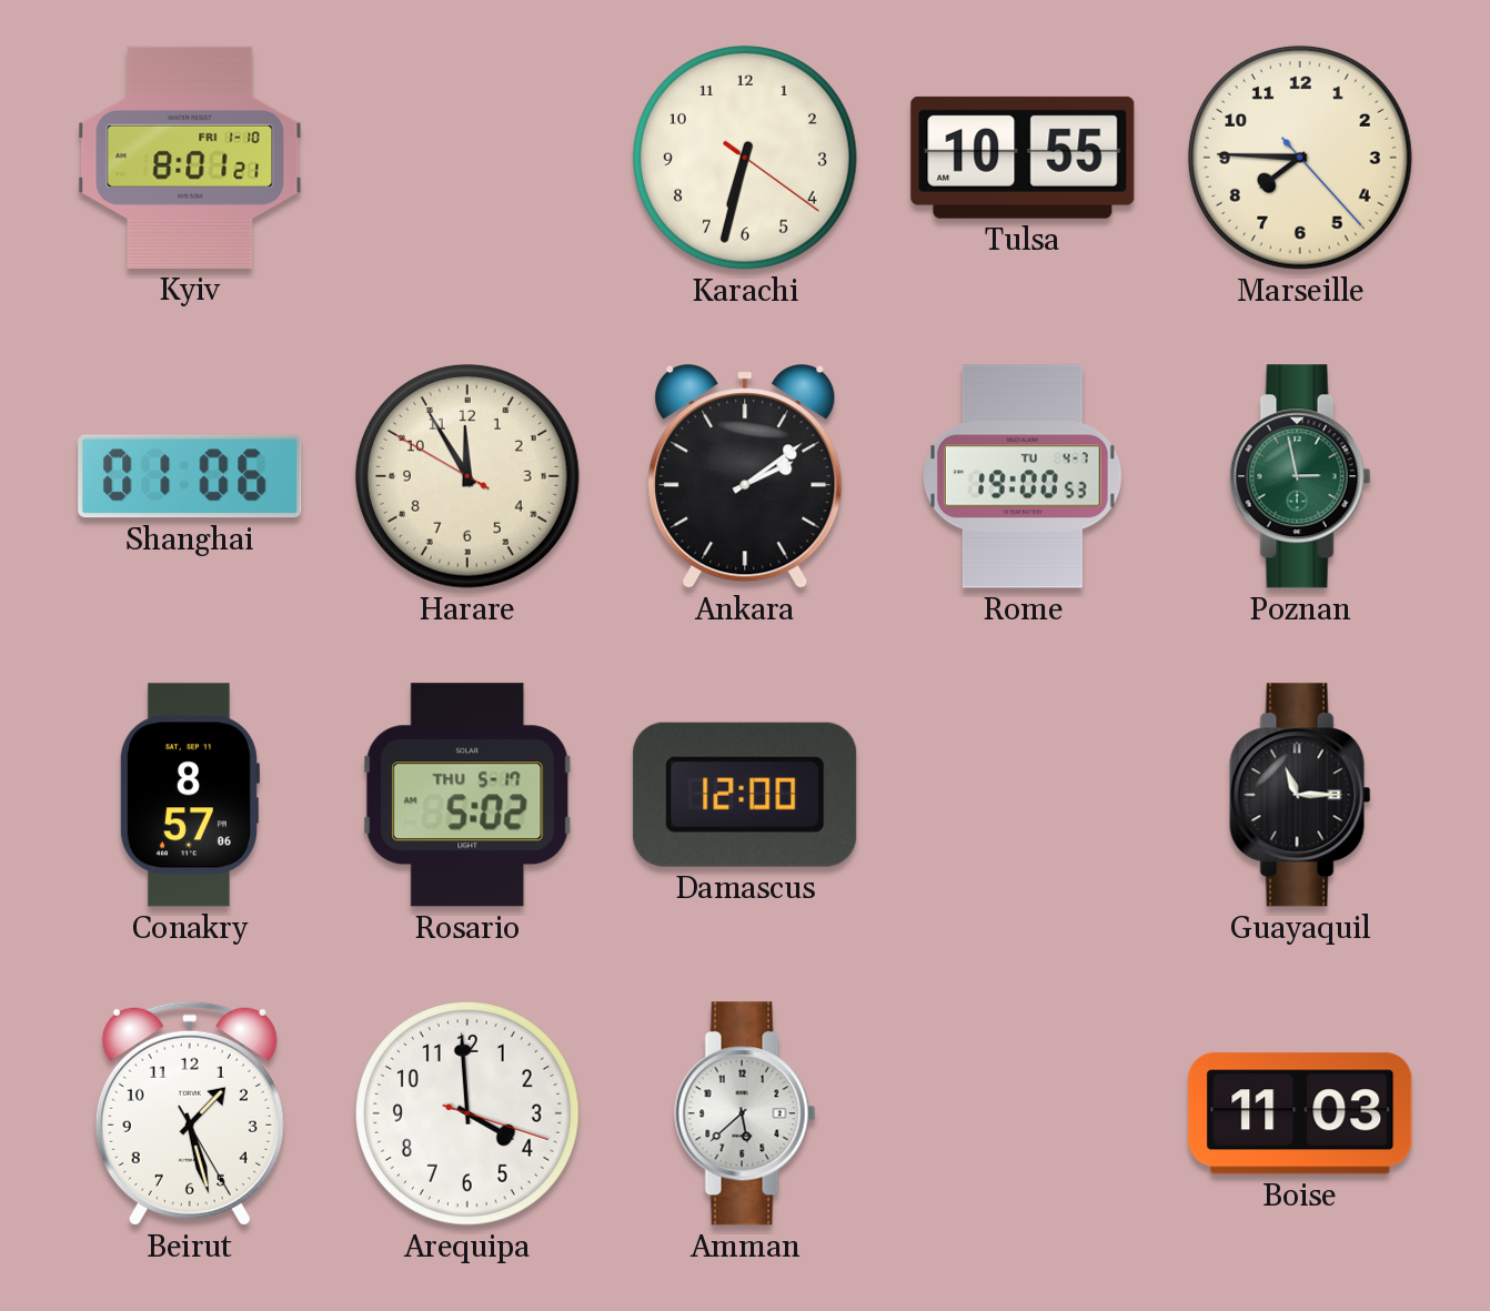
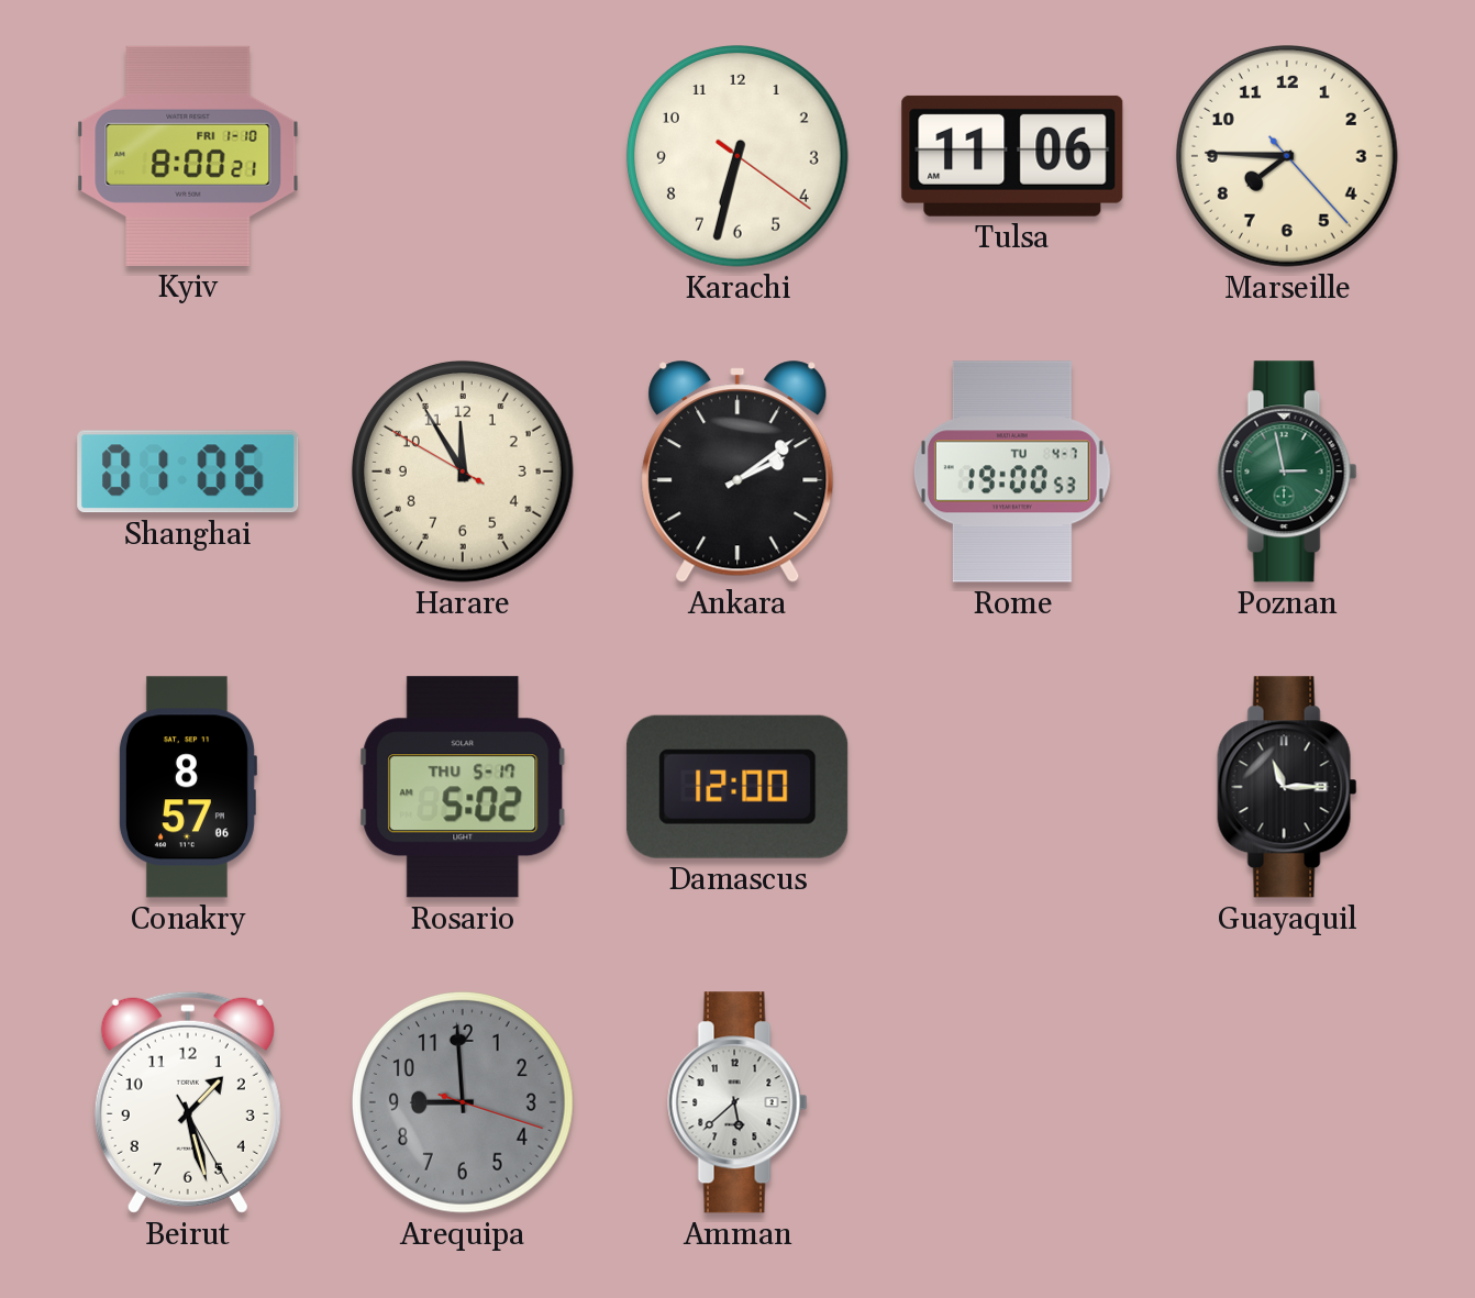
Kyiv: 8:01 -> 8:00 (188, 156)
Tulsa: 10:55 -> 11:06 (1012, 156)
Arequipa: 3:59 -> 8:59 (463, 1102)
Arequipa dial: white -> grey (463, 1102)
Boise: 11:03 -> none (1300, 1113)
